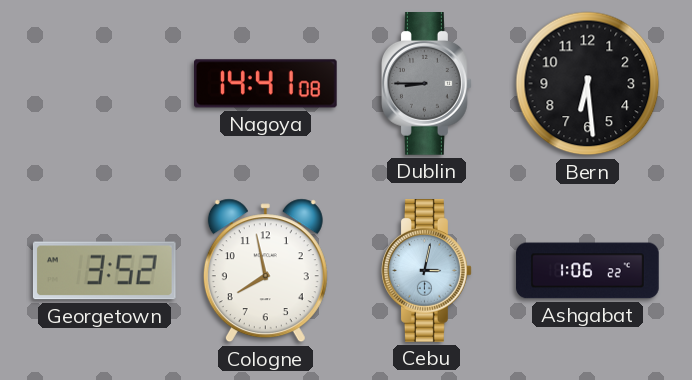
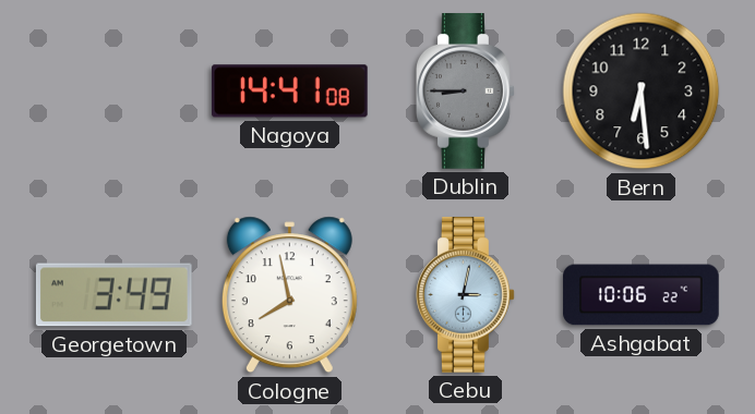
Georgetown: 3:52 -> 3:49 (113, 295)
Ashgabat: 1:06 -> 10:06 (642, 295)
